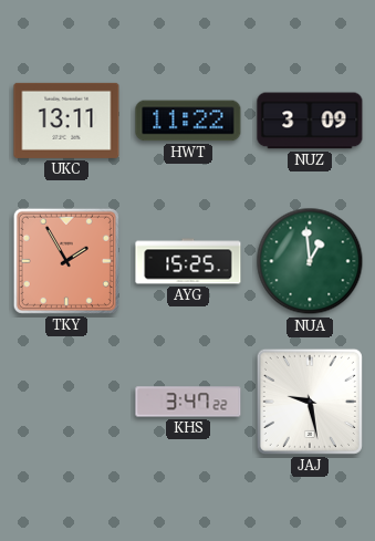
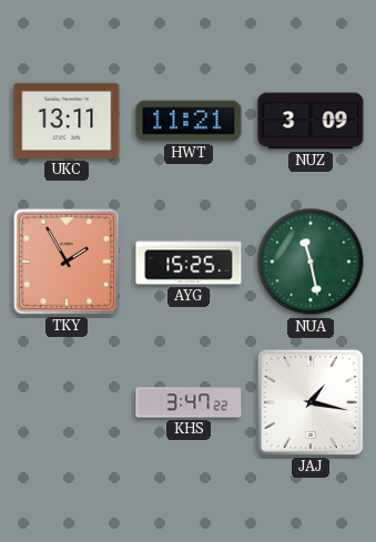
HWT: 11:22 -> 11:21 (189, 121)
NUA: 12:59 -> 11:28 (311, 262)
JAJ: 9:28 -> 1:17 (311, 402)
